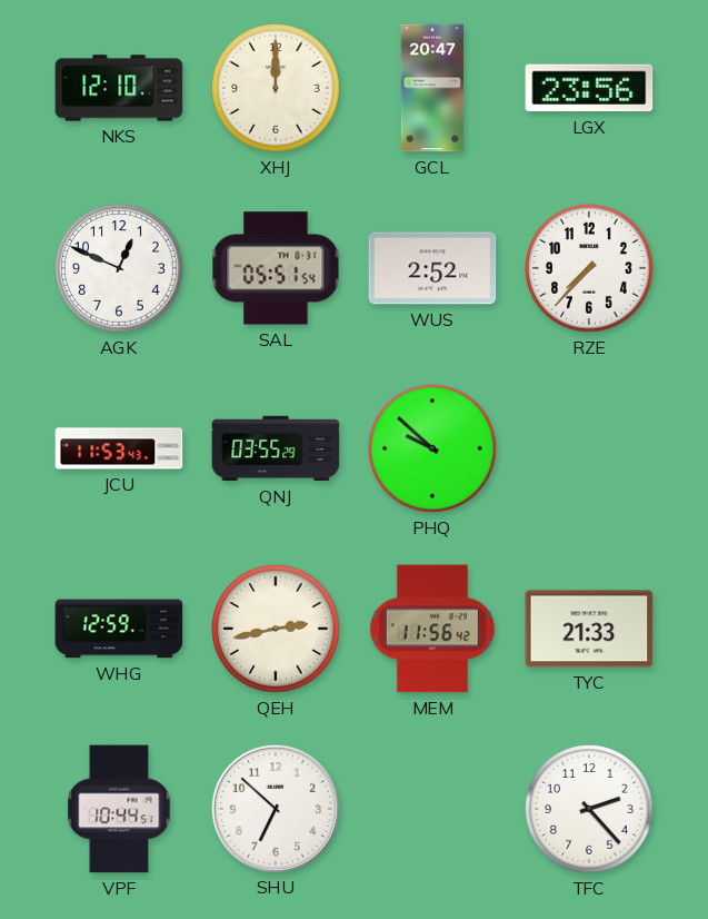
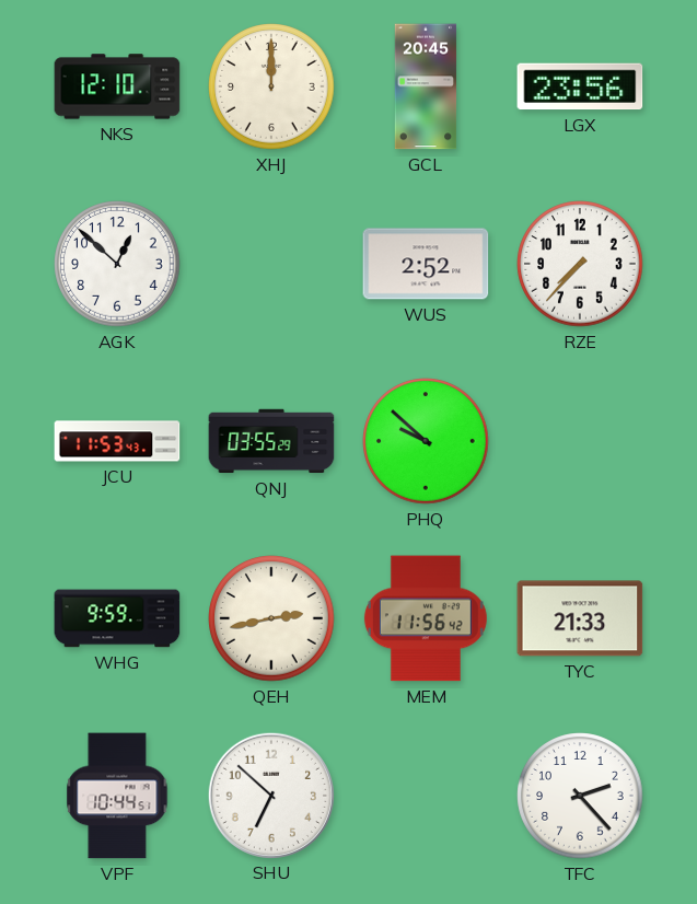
GCL: 20:47 -> 20:45 (426, 86)
AGK: 12:49 -> 12:52 (117, 264)
SAL: 05:51 -> none (276, 268)
WHG: 12:59 -> 9:59 (117, 618)
